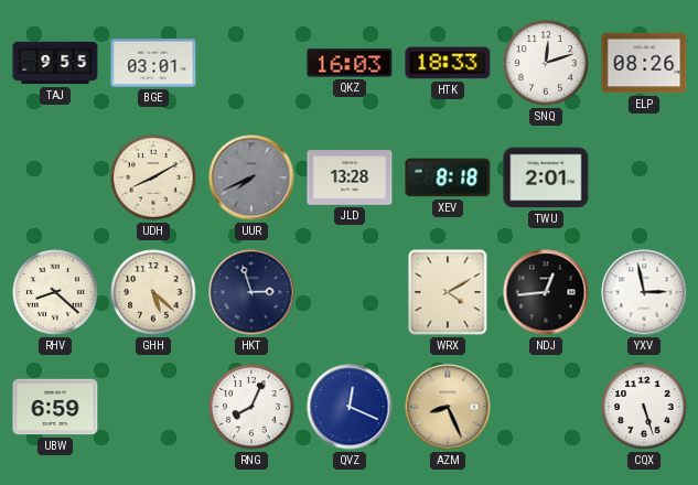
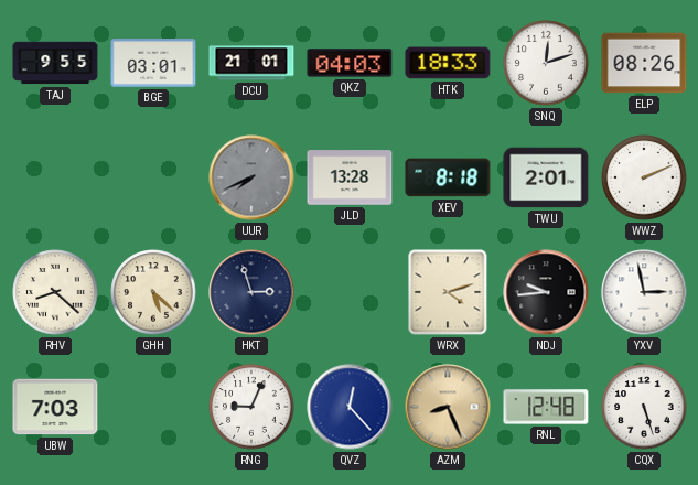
DCU: none -> 21:01 (251, 63)
QKZ: 16:03 -> 04:03 (350, 63)
UDH: 8:10 -> none (153, 177)
WWZ: none -> 2:11 (644, 177)
WRX: 4:10 -> 4:12 (448, 292)
NDJ: 12:44 -> 9:44 (546, 292)
UBW: 6:59 -> 7:03 (55, 407)
RNG: 8:04 -> 9:04 (251, 407)
QVZ: 12:19 -> 12:23 (350, 407)
RNL: none -> 12:48 (546, 407)
